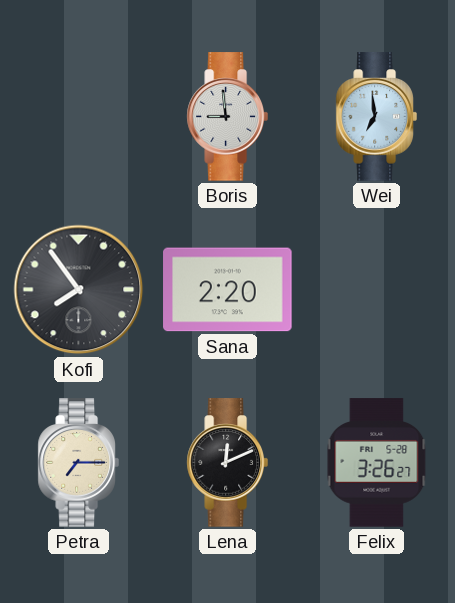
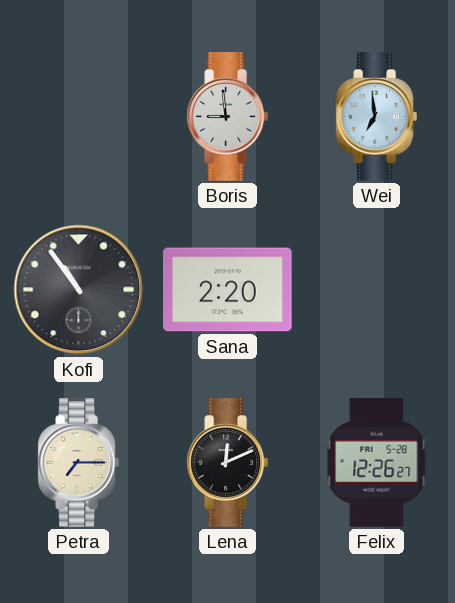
Kofi: 7:54 -> 10:54 (79, 290)
Felix: 3:26 -> 12:26 (377, 463)
